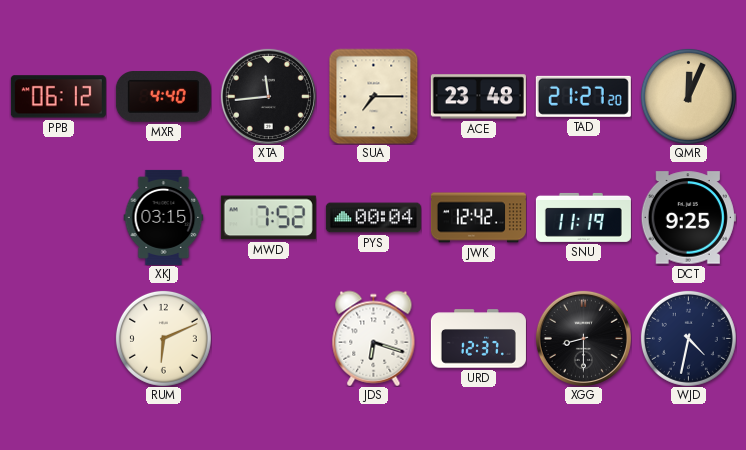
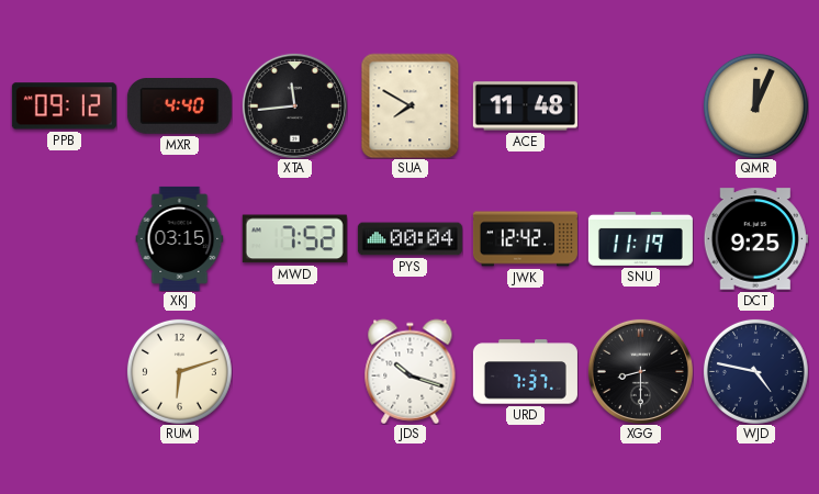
PPB: 06:12 -> 09:12 (64, 106)
SUA: 7:15 -> 7:50 (411, 105)
ACE: 23:48 -> 11:48 (525, 106)
TAD: 21:27 -> none (583, 96)
RUM: 6:11 -> 6:12 (179, 371)
JDS: 6:18 -> 10:18 (411, 371)
URD: 12:37 -> 7:37 (525, 372)
WJD: 4:32 -> 4:47 (755, 371)
